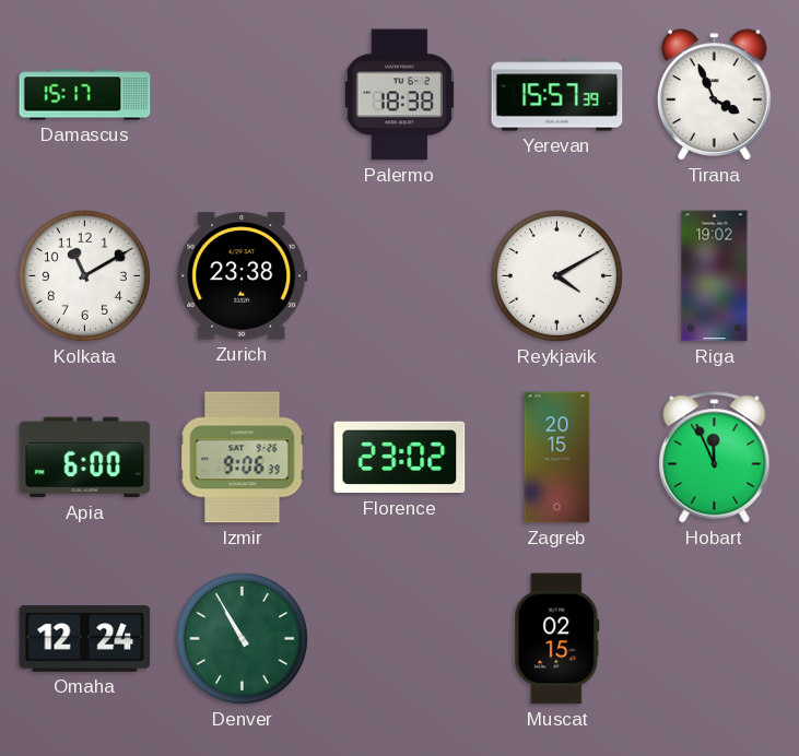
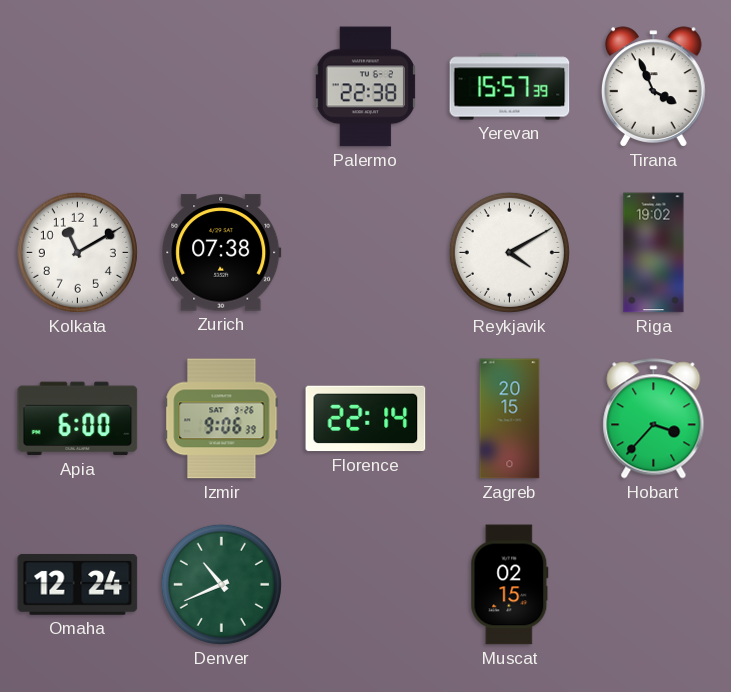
Damascus: 15:17 -> none (85, 95)
Palermo: 18:38 -> 22:38 (365, 87)
Zurich: 23:38 -> 07:38 (222, 253)
Florence: 23:02 -> 22:14 (366, 419)
Hobart: 11:56 -> 3:37 (654, 419)
Denver: 10:55 -> 10:41 (221, 584)
